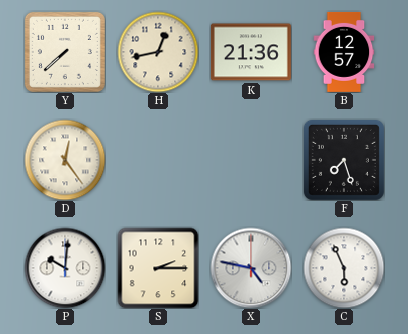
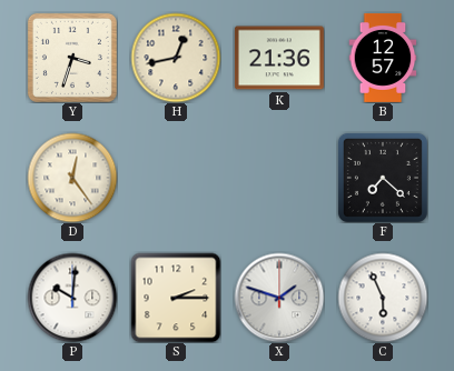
Y: 7:38 -> 3:33 (72, 58)
F: 7:27 -> 7:22 (383, 178)
X: 4:47 -> 1:48 (279, 298)
